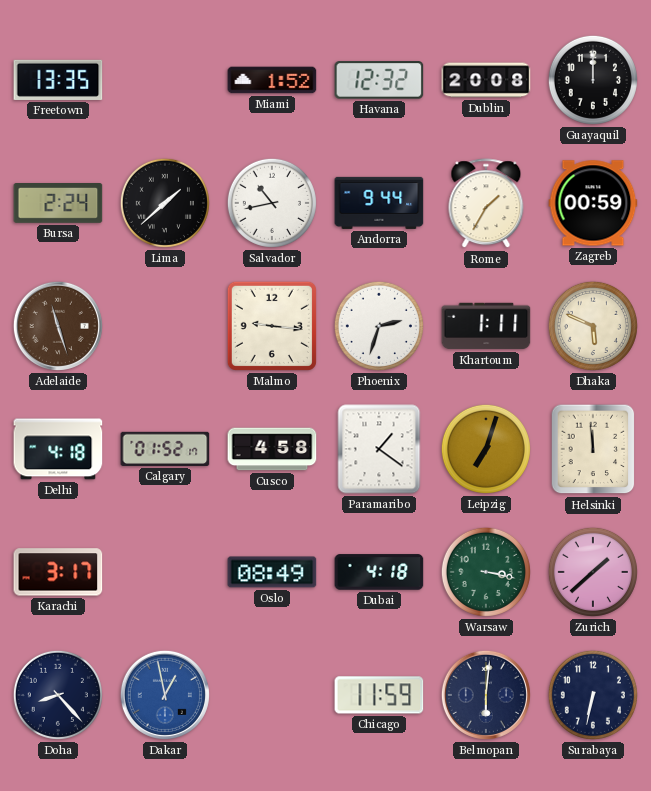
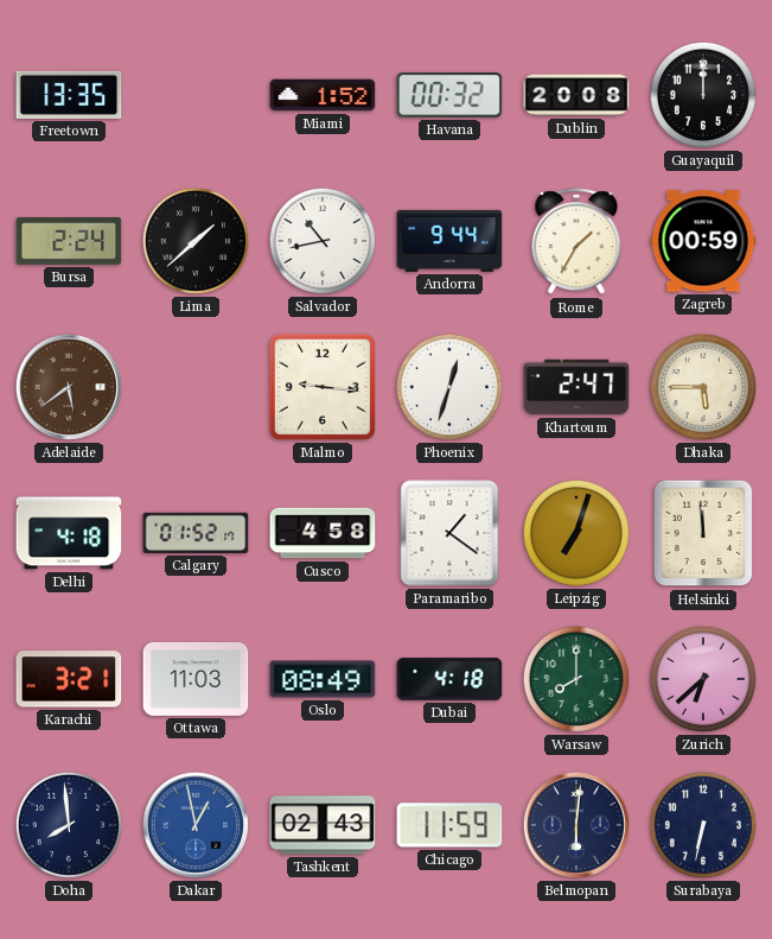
Havana: 12:32 -> 00:32 (449, 95)
Adelaide: 11:27 -> 5:39 (69, 387)
Phoenix: 2:33 -> 12:33 (449, 387)
Khartoum: 1:11 -> 2:47 (576, 387)
Dhaka: 5:49 -> 5:45 (703, 387)
Karachi: 3:17 -> 3:21 (69, 679)
Ottawa: none -> 11:03 (196, 679)
Warsaw: 3:17 -> 8:00 (576, 679)
Zurich: 1:38 -> 6:38 (703, 679)
Doha: 8:23 -> 7:59 (69, 825)
Tashkent: none -> 02:43 (323, 825)
